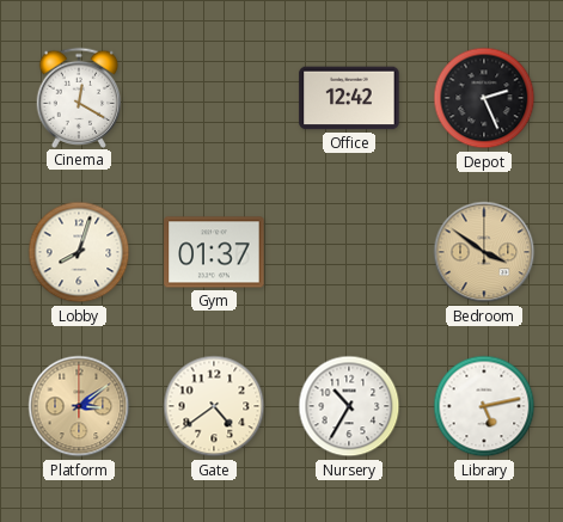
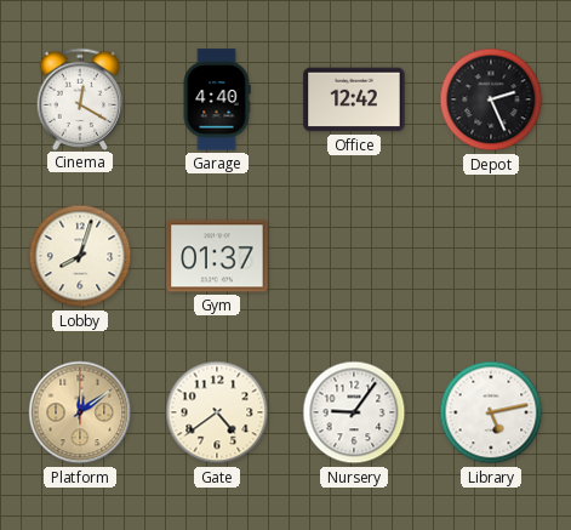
Garage: none -> 4:40 (217, 99)
Bedroom: 3:51 -> none (484, 252)
Platform: 3:09 -> 12:09 (80, 412)
Nursery: 10:35 -> 9:06 (354, 412)
